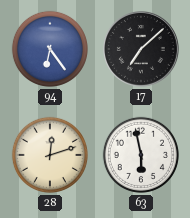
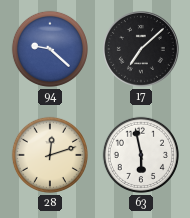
94: 6:24 -> 9:22 (50, 49)
